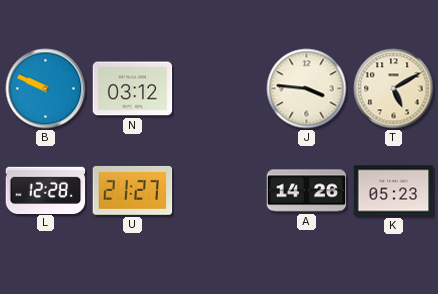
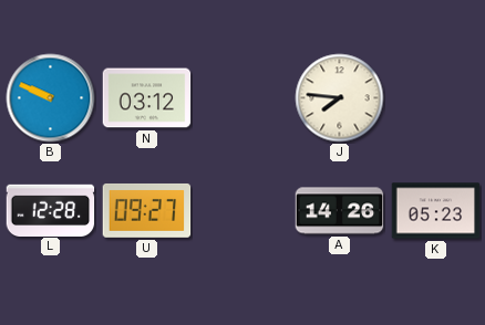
J: 3:46 -> 7:46 (340, 98)
T: 5:10 -> none (394, 89)
U: 21:27 -> 09:27 (147, 211)
